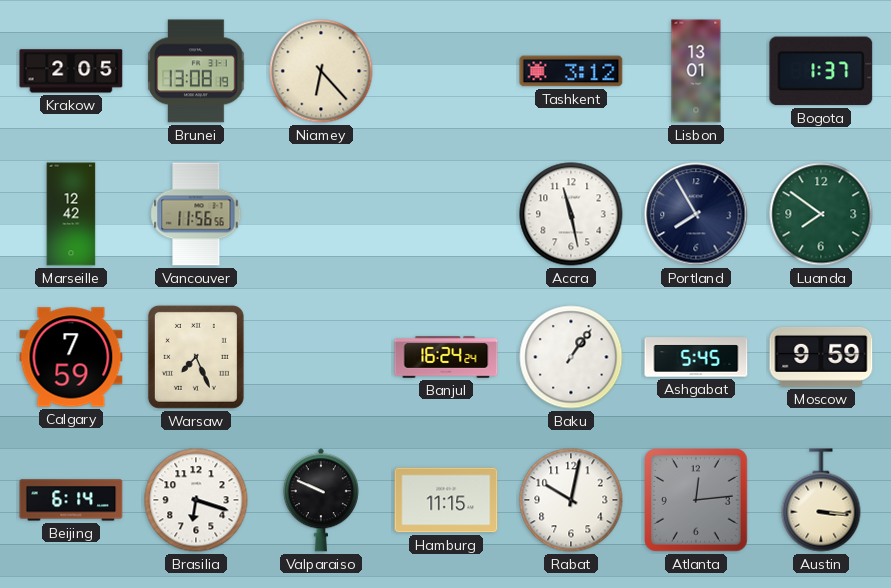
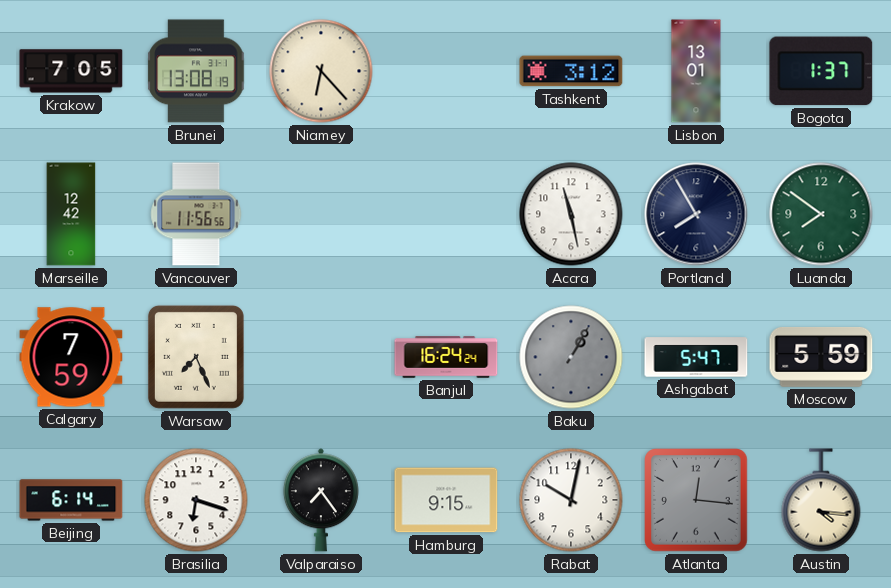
Krakow: 2:05 -> 7:05 (71, 71)
Baku: 1:06 -> 1:05 (571, 357)
Baku dial: white -> grey (571, 357)
Ashgabat: 5:45 -> 5:47 (696, 357)
Moscow: 9:59 -> 5:59 (821, 357)
Valparaiso: 9:49 -> 7:24 (321, 500)
Hamburg: 11:15 -> 9:15 (446, 500)
Atlanta: 12:14 -> 12:16 (696, 500)
Austin: 3:16 -> 4:16 (821, 500)
